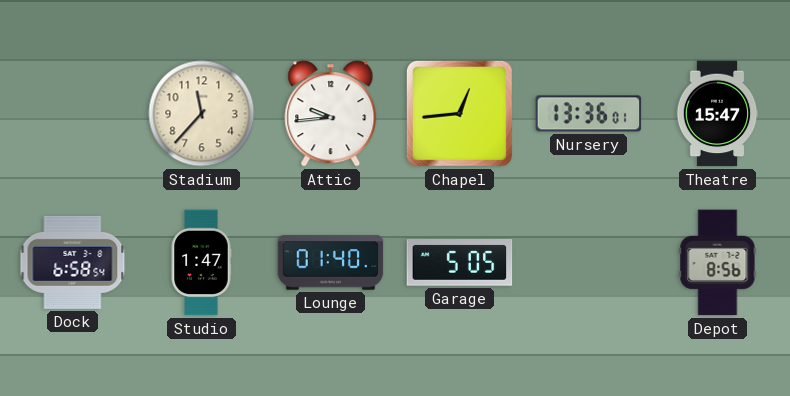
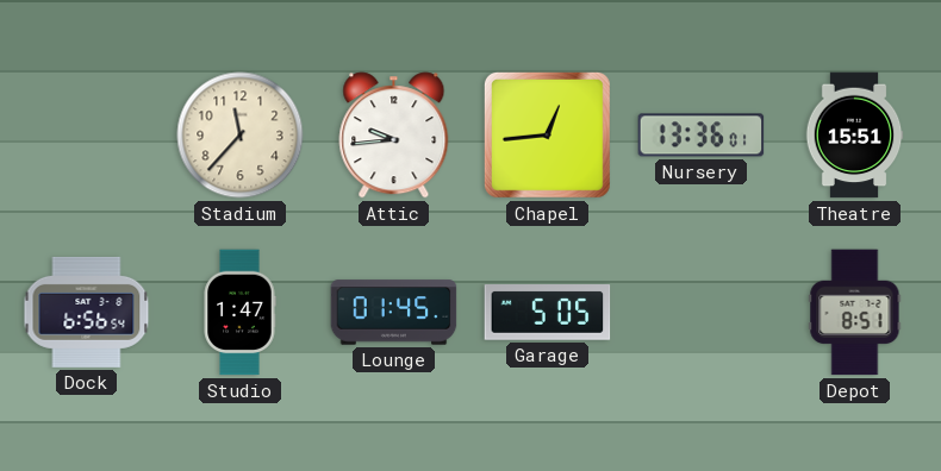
Theatre: 15:47 -> 15:51 (854, 136)
Dock: 6:58 -> 6:56 (87, 312)
Lounge: 01:40 -> 01:45 (394, 313)
Depot: 8:56 -> 8:51 (855, 313)
